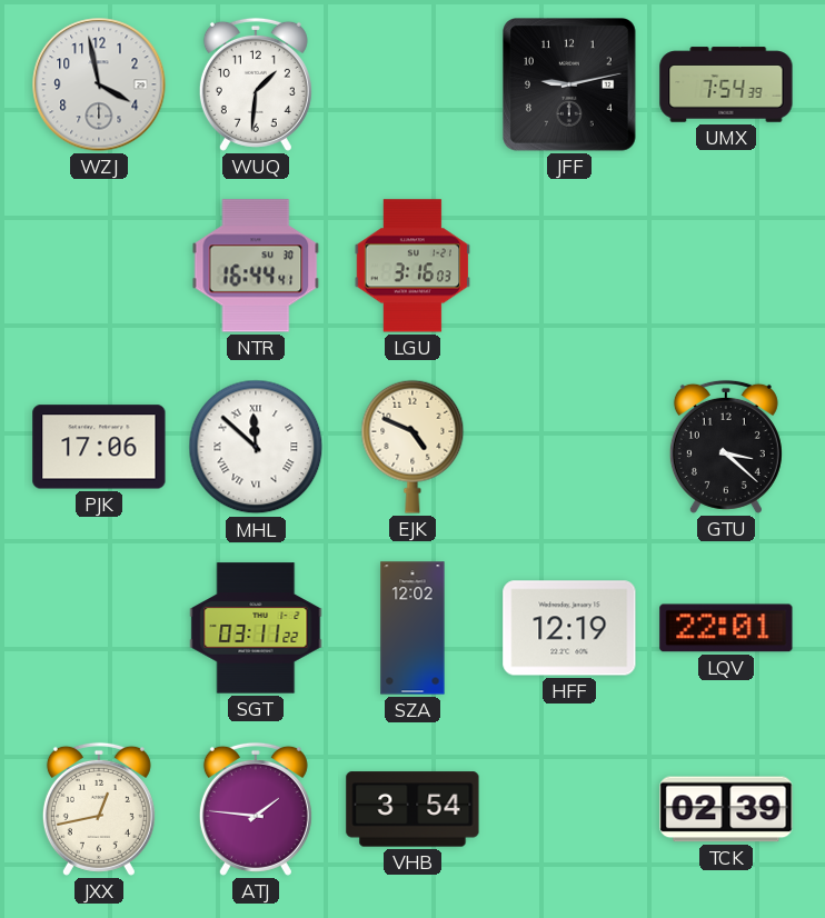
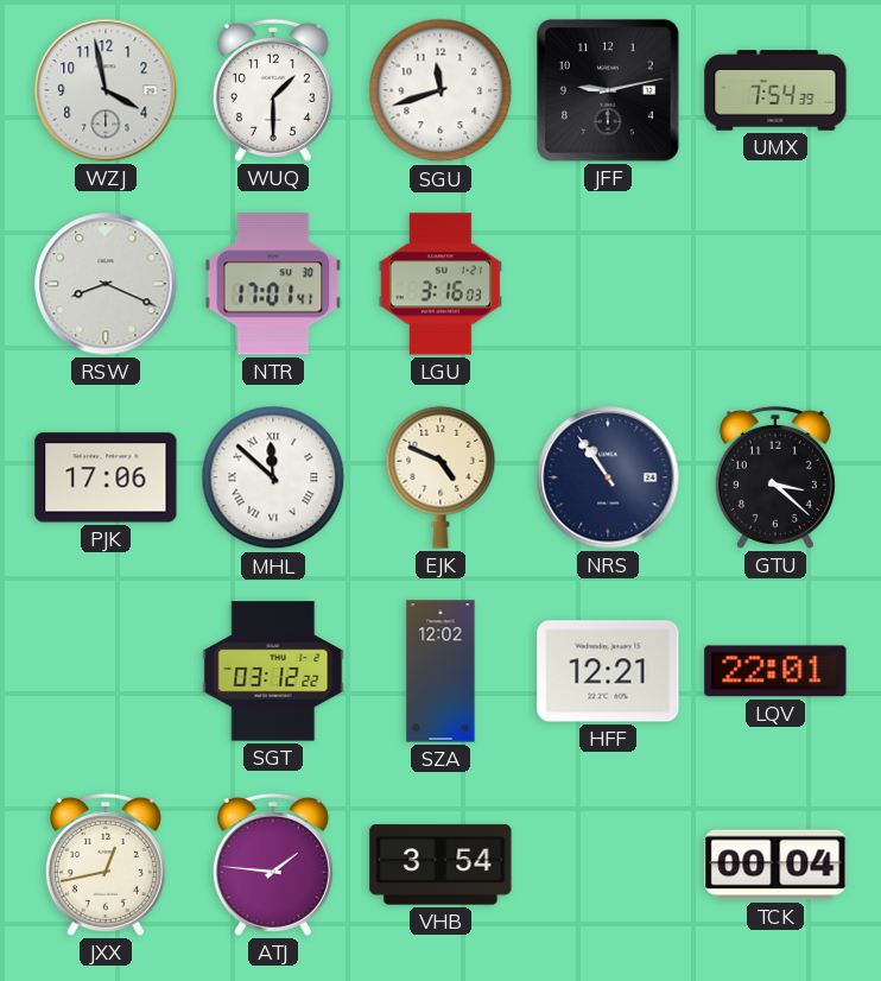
WUQ: 1:31 -> 1:30 (273, 90)
SGU: none -> 11:42 (441, 90)
RSW: none -> 8:19 (106, 284)
NTR: 16:44 -> 17:01 (273, 284)
NRS: none -> 10:54 (608, 477)
SGT: 03:11 -> 03:12 (273, 671)
HFF: 12:19 -> 12:21 (608, 671)
TCK: 02:39 -> 00:04 (775, 865)
